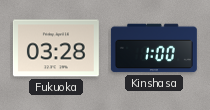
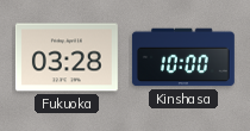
Kinshasa: 1:00 -> 10:00 (183, 57)
